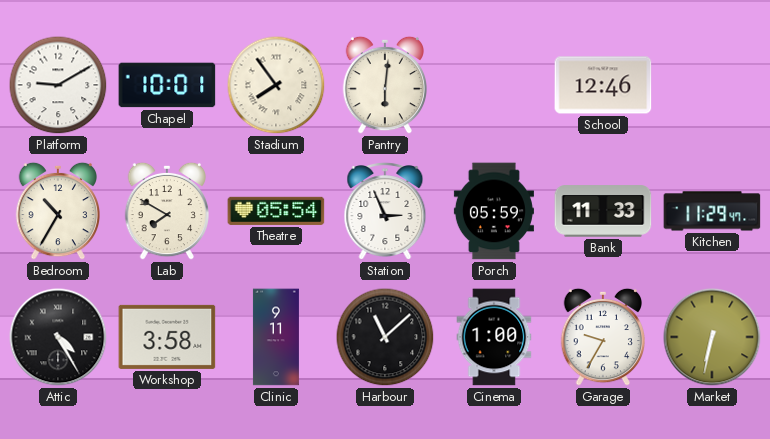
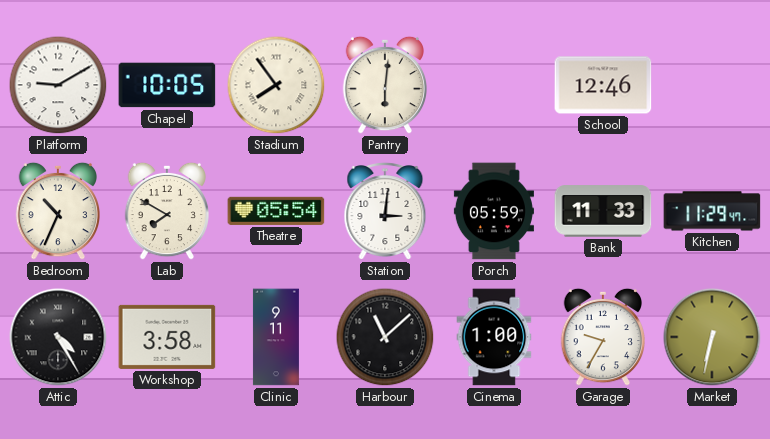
Chapel: 10:01 -> 10:05 (167, 85)
Bedroom: 10:35 -> 10:34 (57, 211)
Station: 2:56 -> 3:01 (385, 212)
